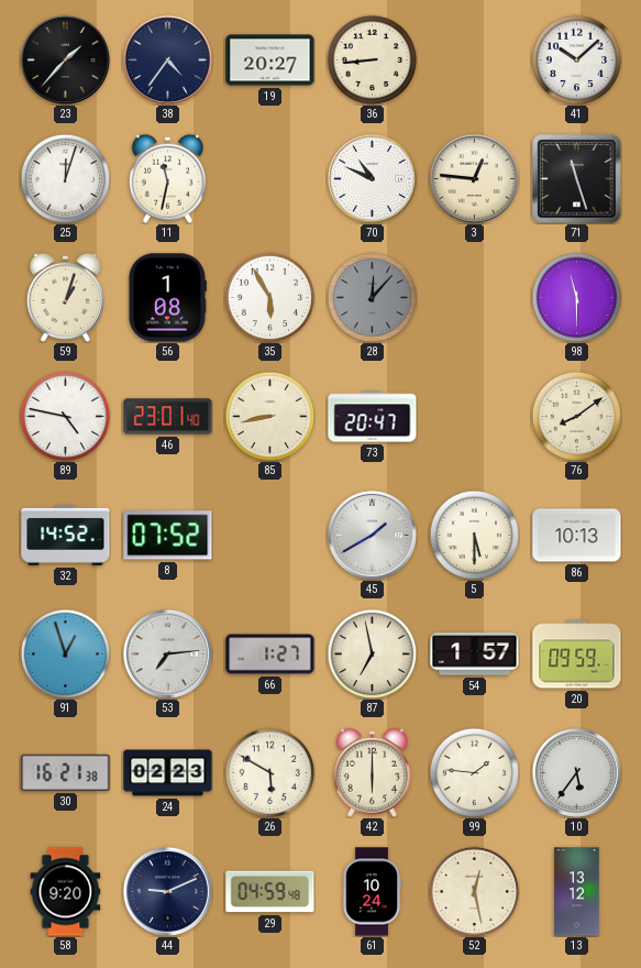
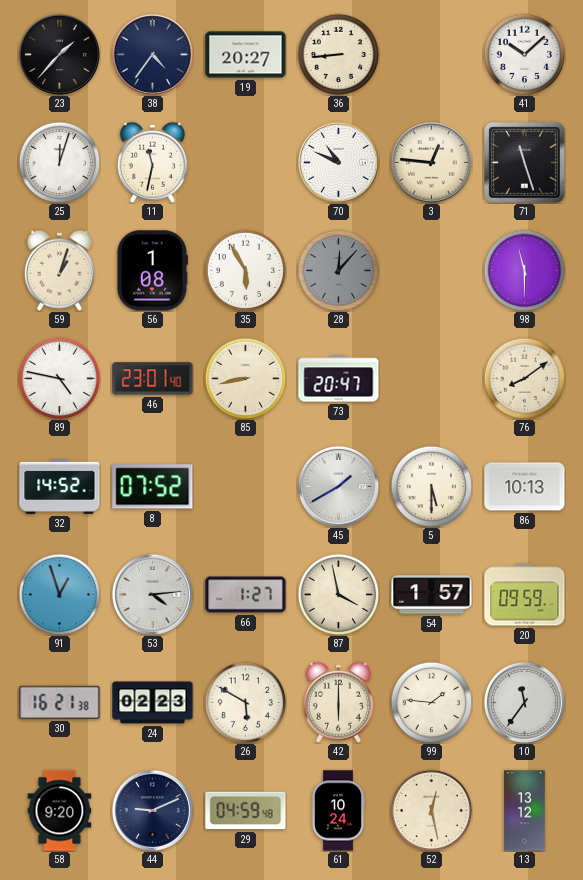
53: 7:14 -> 4:14 (152, 594)
87: 6:58 -> 3:58 (338, 594)
10: 5:36 -> 11:36 (524, 702)
